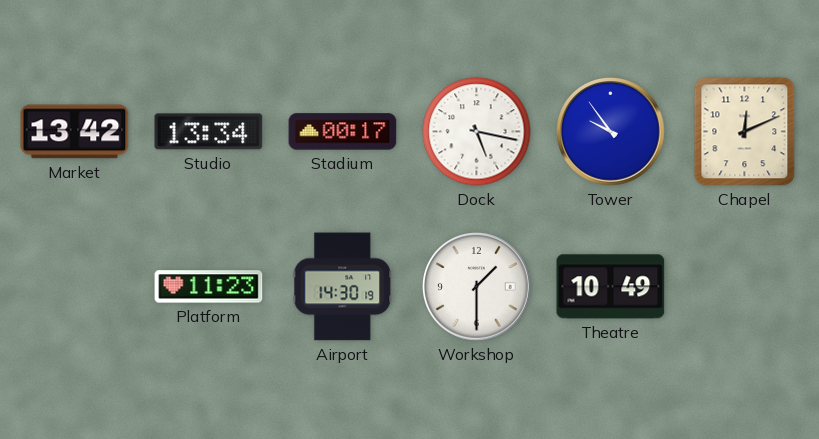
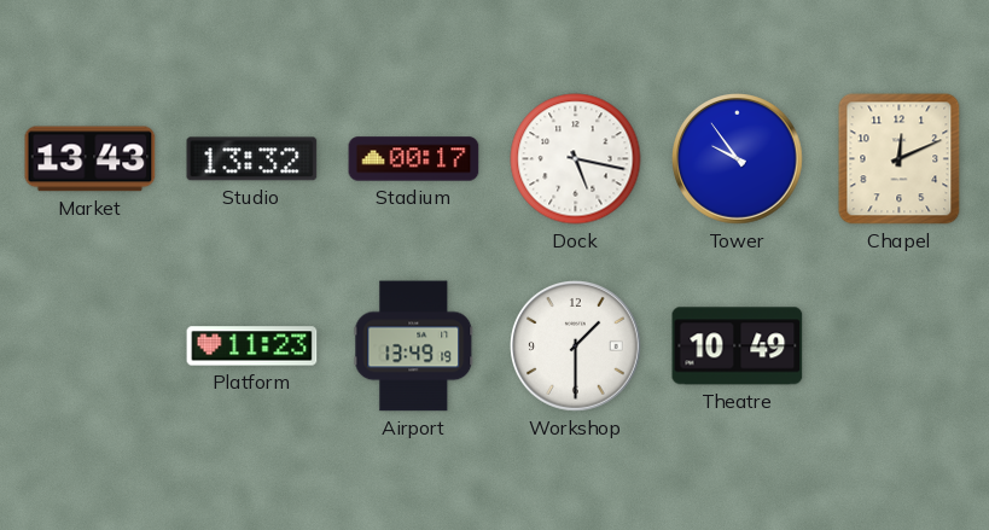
Market: 13:42 -> 13:43 (91, 159)
Studio: 13:34 -> 13:32 (252, 159)
Airport: 14:30 -> 13:49 (414, 346)
